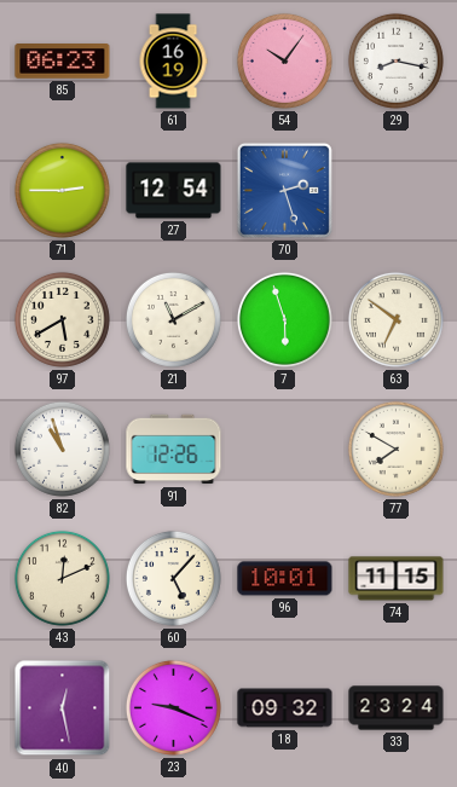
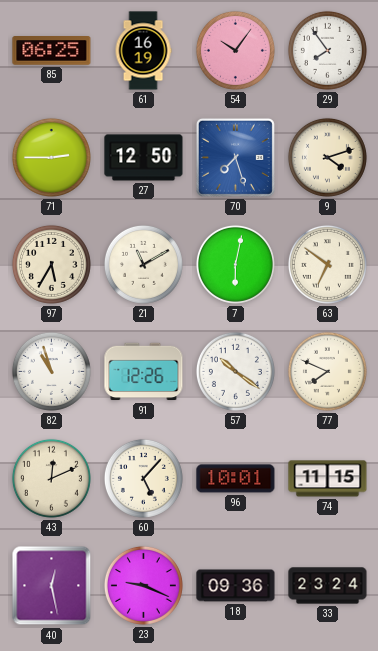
85: 06:23 -> 06:25 (52, 51)
29: 8:17 -> 7:54 (327, 50)
27: 12:54 -> 12:50 (144, 158)
70: 2:27 -> 7:27 (235, 157)
9: none -> 4:12 (327, 157)
97: 5:40 -> 5:35 (51, 264)
7: 5:57 -> 6:02 (235, 264)
57: none -> 10:21 (235, 371)
77: 7:50 -> 7:49 (327, 371)
18: 09:32 -> 09:36 (236, 586)
